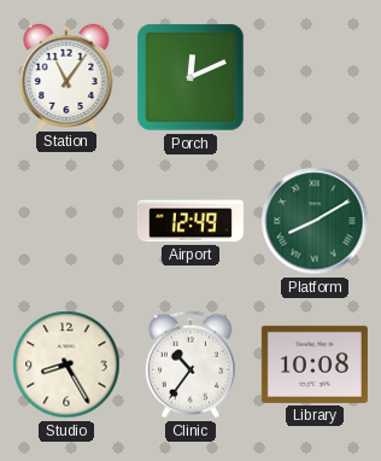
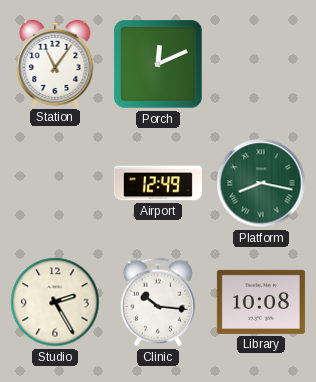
Platform: 8:10 -> 8:17 (261, 183)
Studio: 8:25 -> 2:25 (55, 302)
Clinic: 10:36 -> 10:16 (158, 302)
